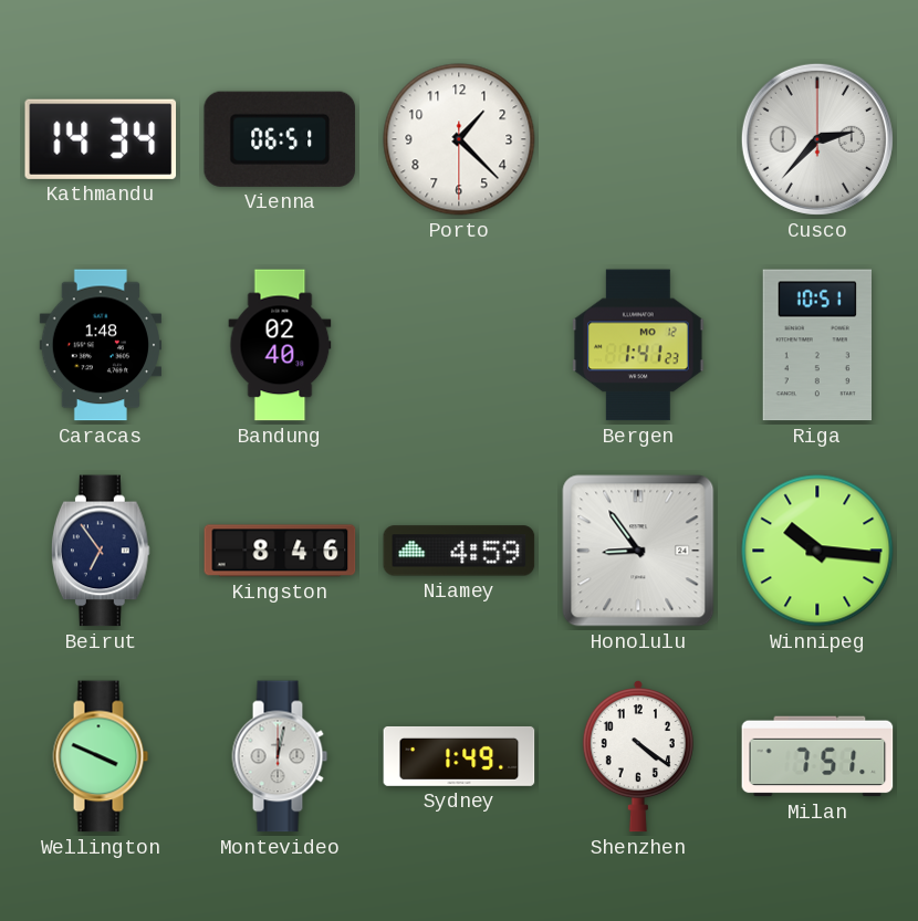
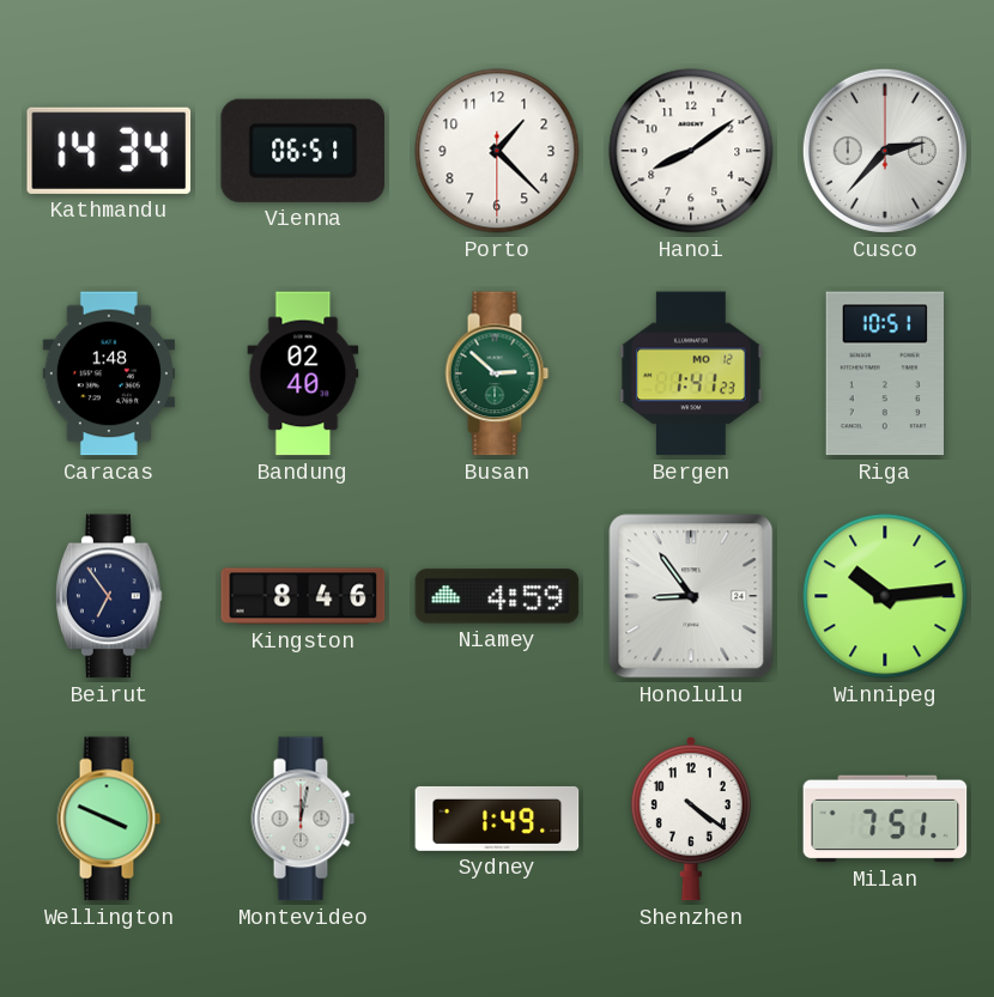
Hanoi: none -> 8:09 (691, 151)
Busan: none -> 2:52 (497, 373)
Winnipeg: 10:16 -> 10:14 (885, 596)
